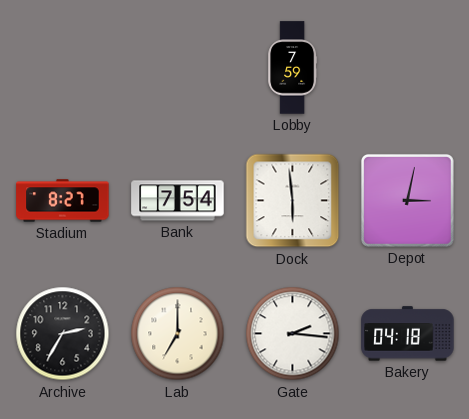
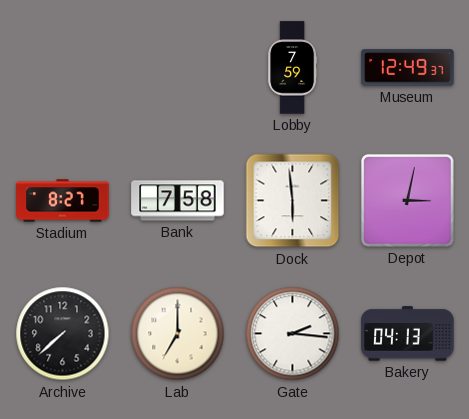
Museum: none -> 12:49 (408, 68)
Bank: 7:54 -> 7:58 (178, 201)
Archive: 2:35 -> 7:38 (63, 334)
Bakery: 04:18 -> 04:13 (408, 334)
